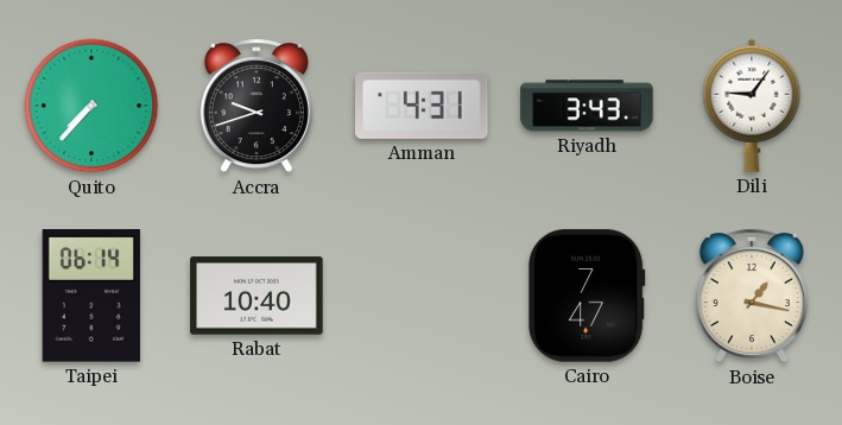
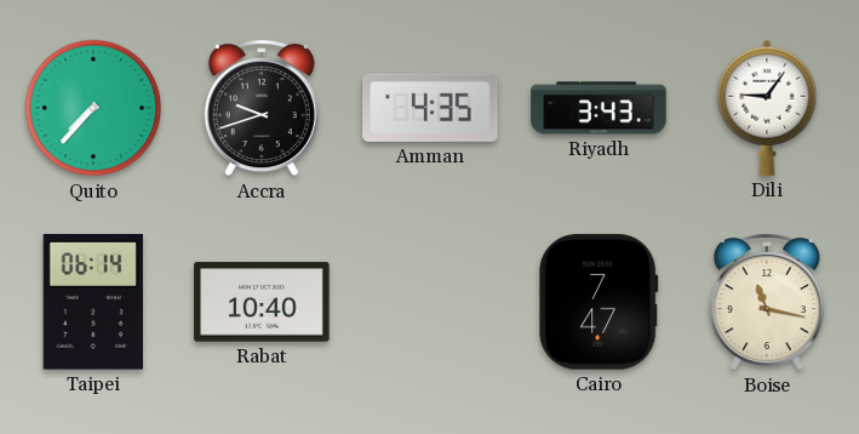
Amman: 4:31 -> 4:35 (430, 108)
Boise: 1:17 -> 11:17 (767, 303)
